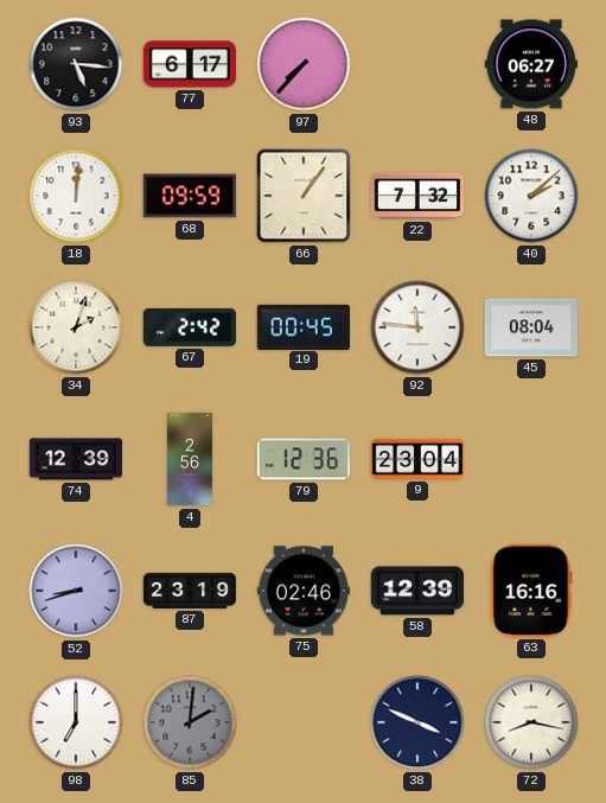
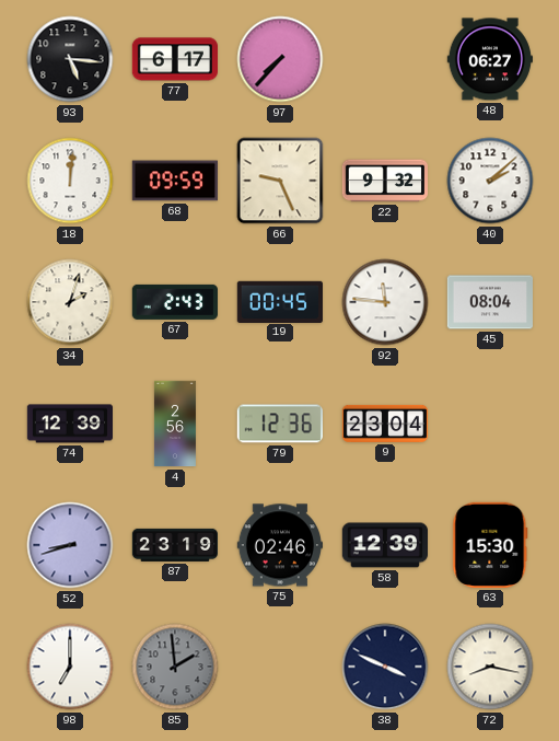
66: 1:06 -> 9:26 (280, 181)
22: 7:32 -> 9:32 (384, 181)
67: 2:42 -> 2:43 (174, 302)
63: 16:16 -> 15:30 (490, 545)
85: 2:01 -> 1:59 (175, 667)
